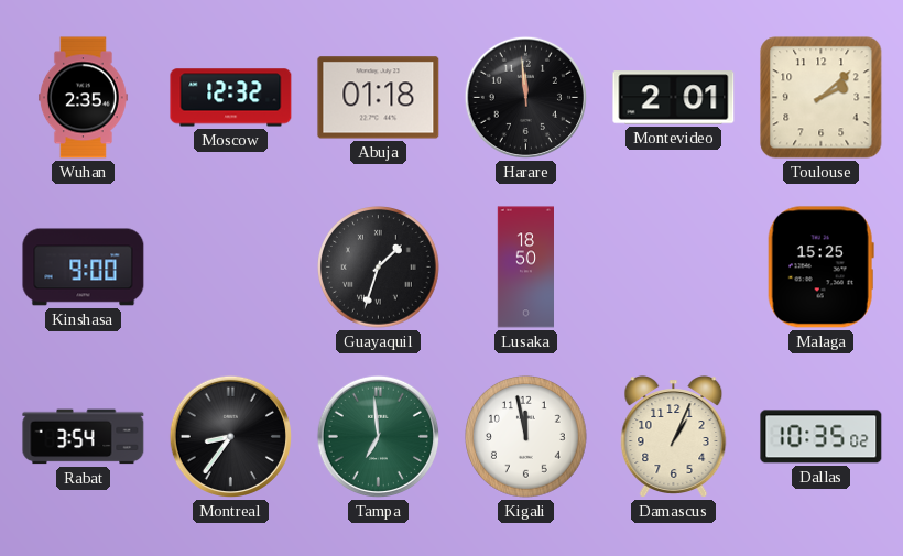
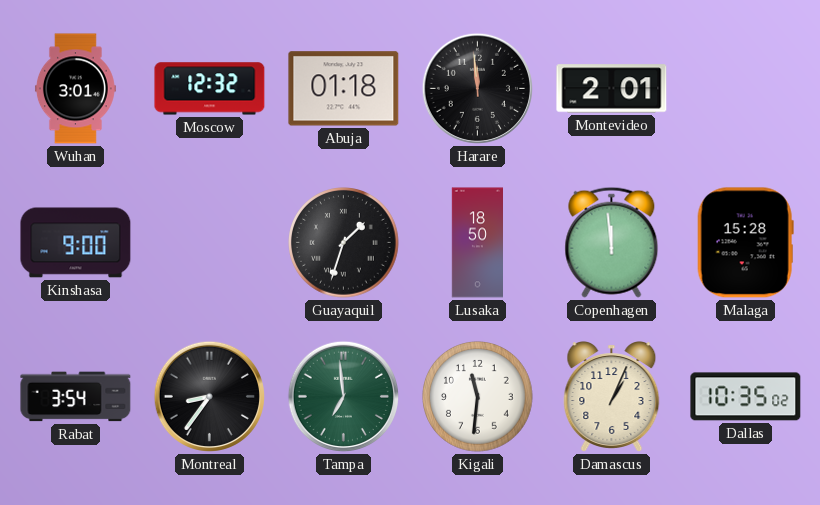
Wuhan: 2:35 -> 3:01 (75, 89)
Toulouse: 2:08 -> none (822, 98)
Copenhagen: none -> 11:59 (612, 242)
Malaga: 15:25 -> 15:28 (745, 243)
Kigali: 11:58 -> 11:31 (478, 397)
